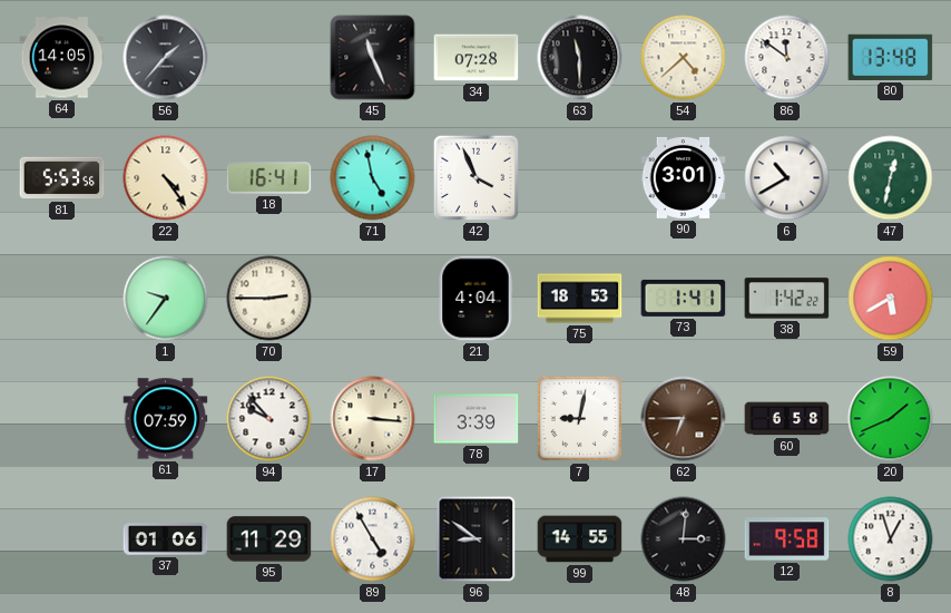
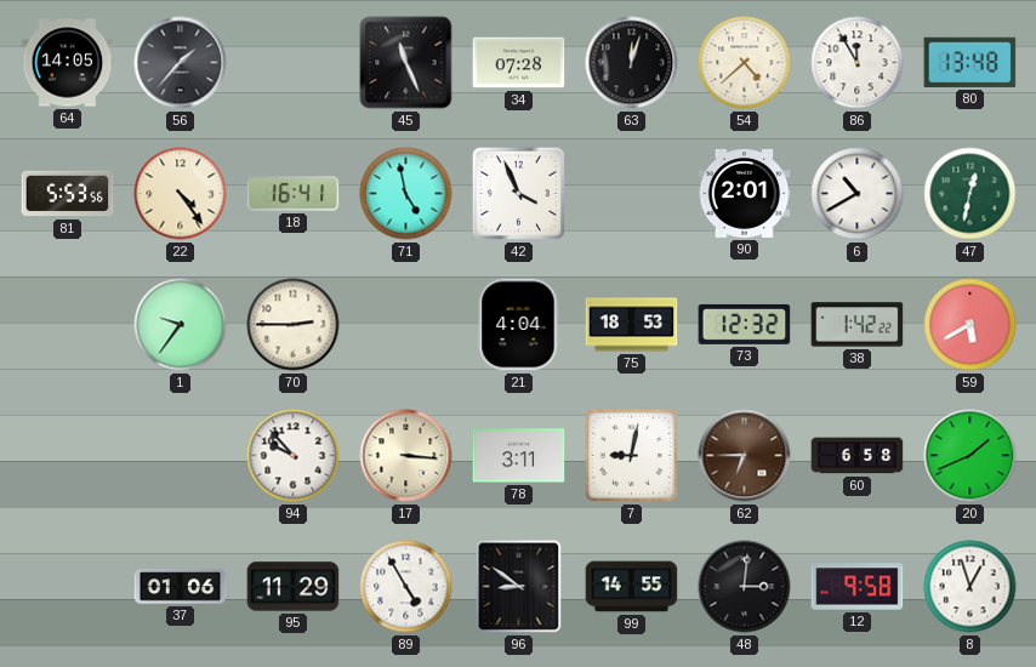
63: 11:30 -> 12:03 (632, 63)
86: 11:51 -> 11:55 (858, 63)
90: 3:01 -> 2:01 (745, 193)
73: 1:41 -> 12:32 (745, 324)
61: 07:59 -> none (166, 419)
78: 3:39 -> 3:11 (519, 456)
